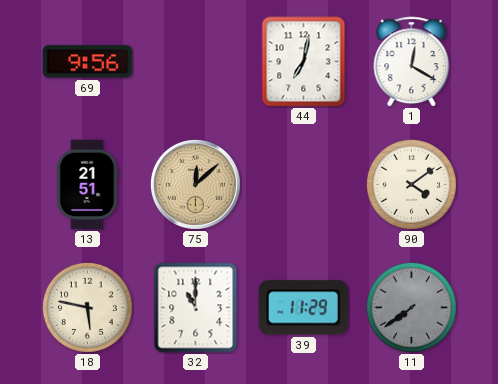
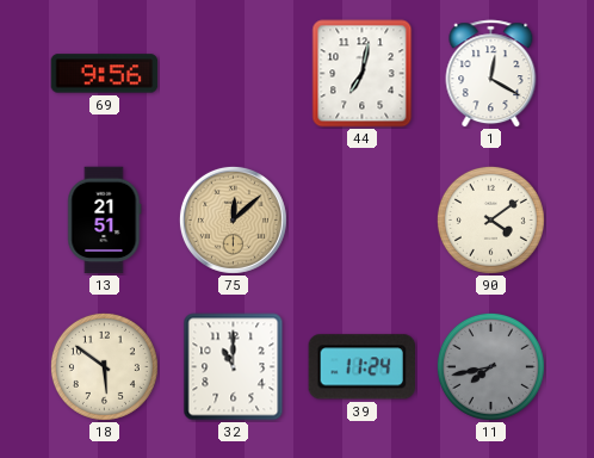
18: 5:47 -> 5:51 (104, 366)
39: 11:29 -> 11:24 (361, 367)
11: 7:39 -> 7:43 (490, 366)
